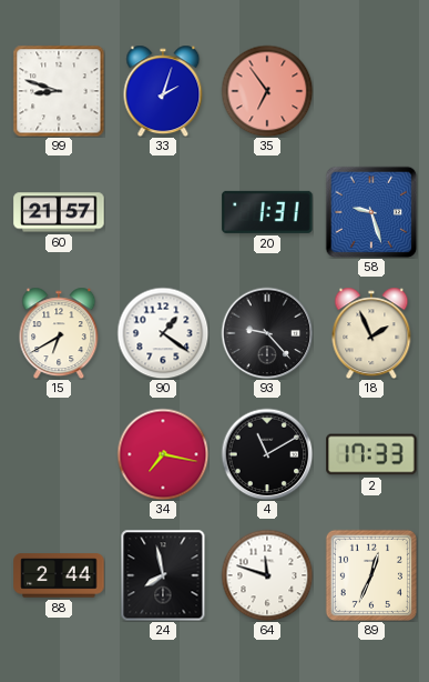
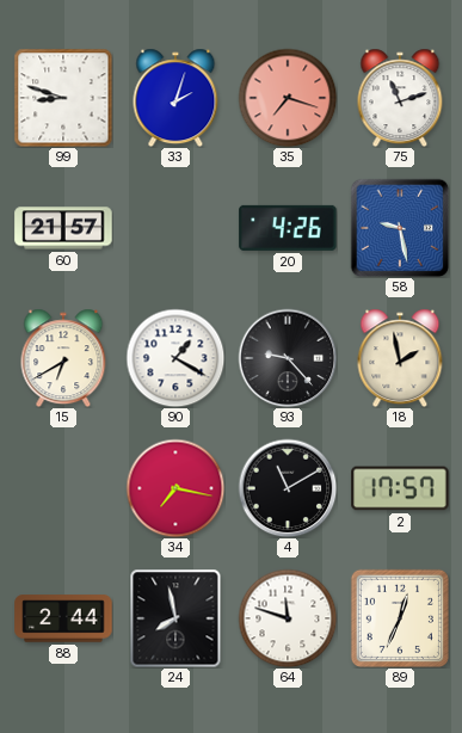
35: 6:54 -> 7:18 (288, 98)
75: none -> 11:12 (400, 98)
20: 1:31 -> 4:26 (288, 228)
58: 9:27 -> 9:28 (400, 228)
90: 1:21 -> 1:20 (175, 358)
18: 1:56 -> 1:58 (400, 358)
2: 17:33 -> 17:57 (400, 488)
